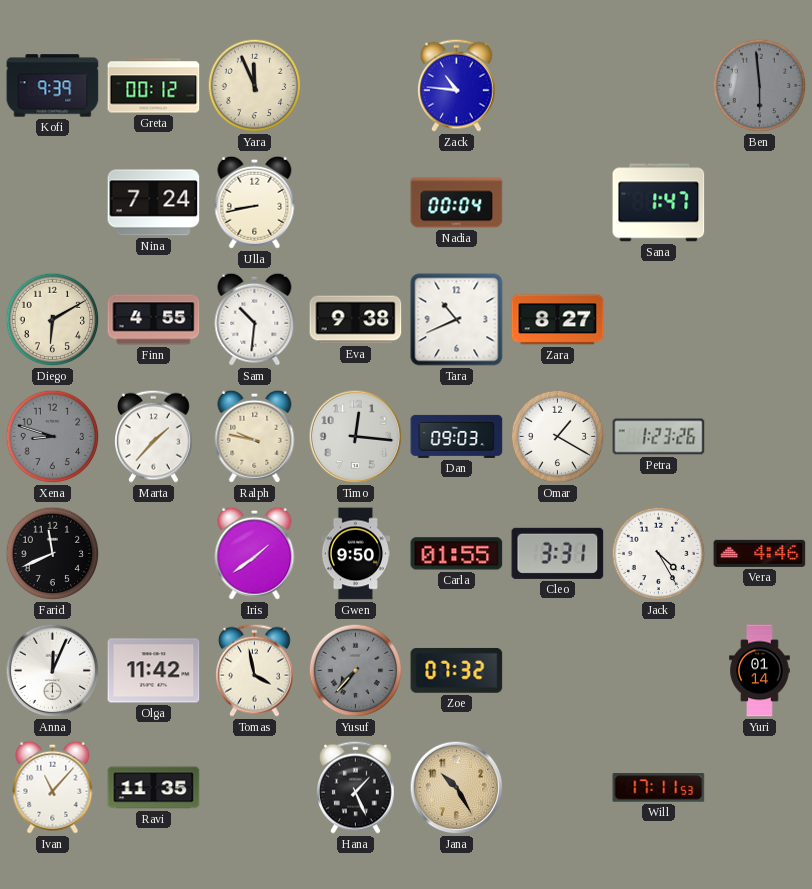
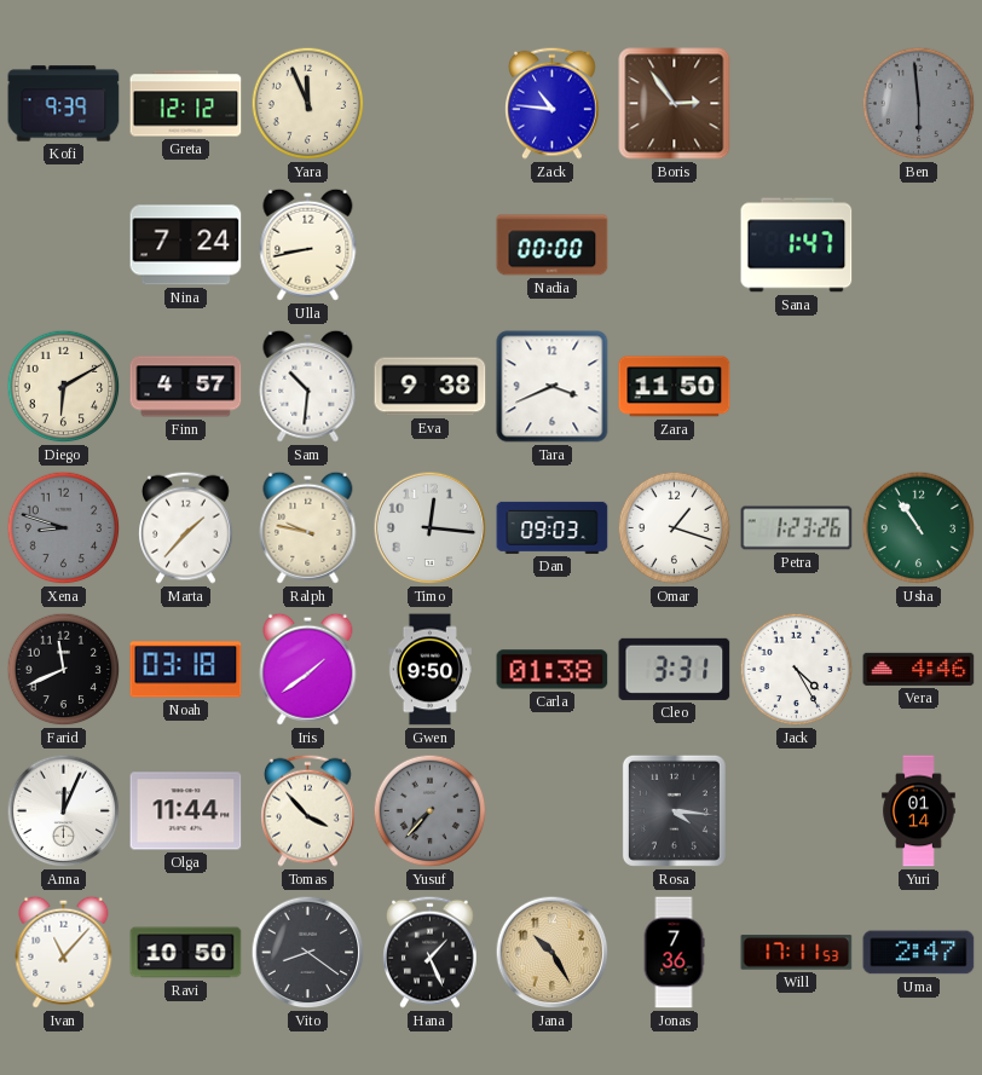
Greta: 00:12 -> 12:12 (186, 104)
Boris: none -> 2:54 (675, 104)
Nadia: 00:04 -> 00:00 (553, 245)
Finn: 4:55 -> 4:57 (186, 387)
Tara: 10:41 -> 3:41 (553, 387)
Zara: 8:27 -> 11:50 (675, 387)
Omar: 1:20 -> 1:18 (675, 528)
Usha: none -> 10:54 (919, 528)
Noah: none -> 03:18 (186, 670)
Carla: 01:55 -> 01:38 (553, 670)
Olga: 11:42 -> 11:44 (186, 811)
Tomas: 3:58 -> 3:53 (308, 810)
Zoe: 07:32 -> none (457, 670)
Rosa: none -> 4:16 (674, 810)
Ravi: 11:35 -> 10:50 (186, 953)
Vito: none -> 8:21 (308, 953)
Jonas: none -> 7:36 (674, 953)
Uma: none -> 2:47 (919, 953)
